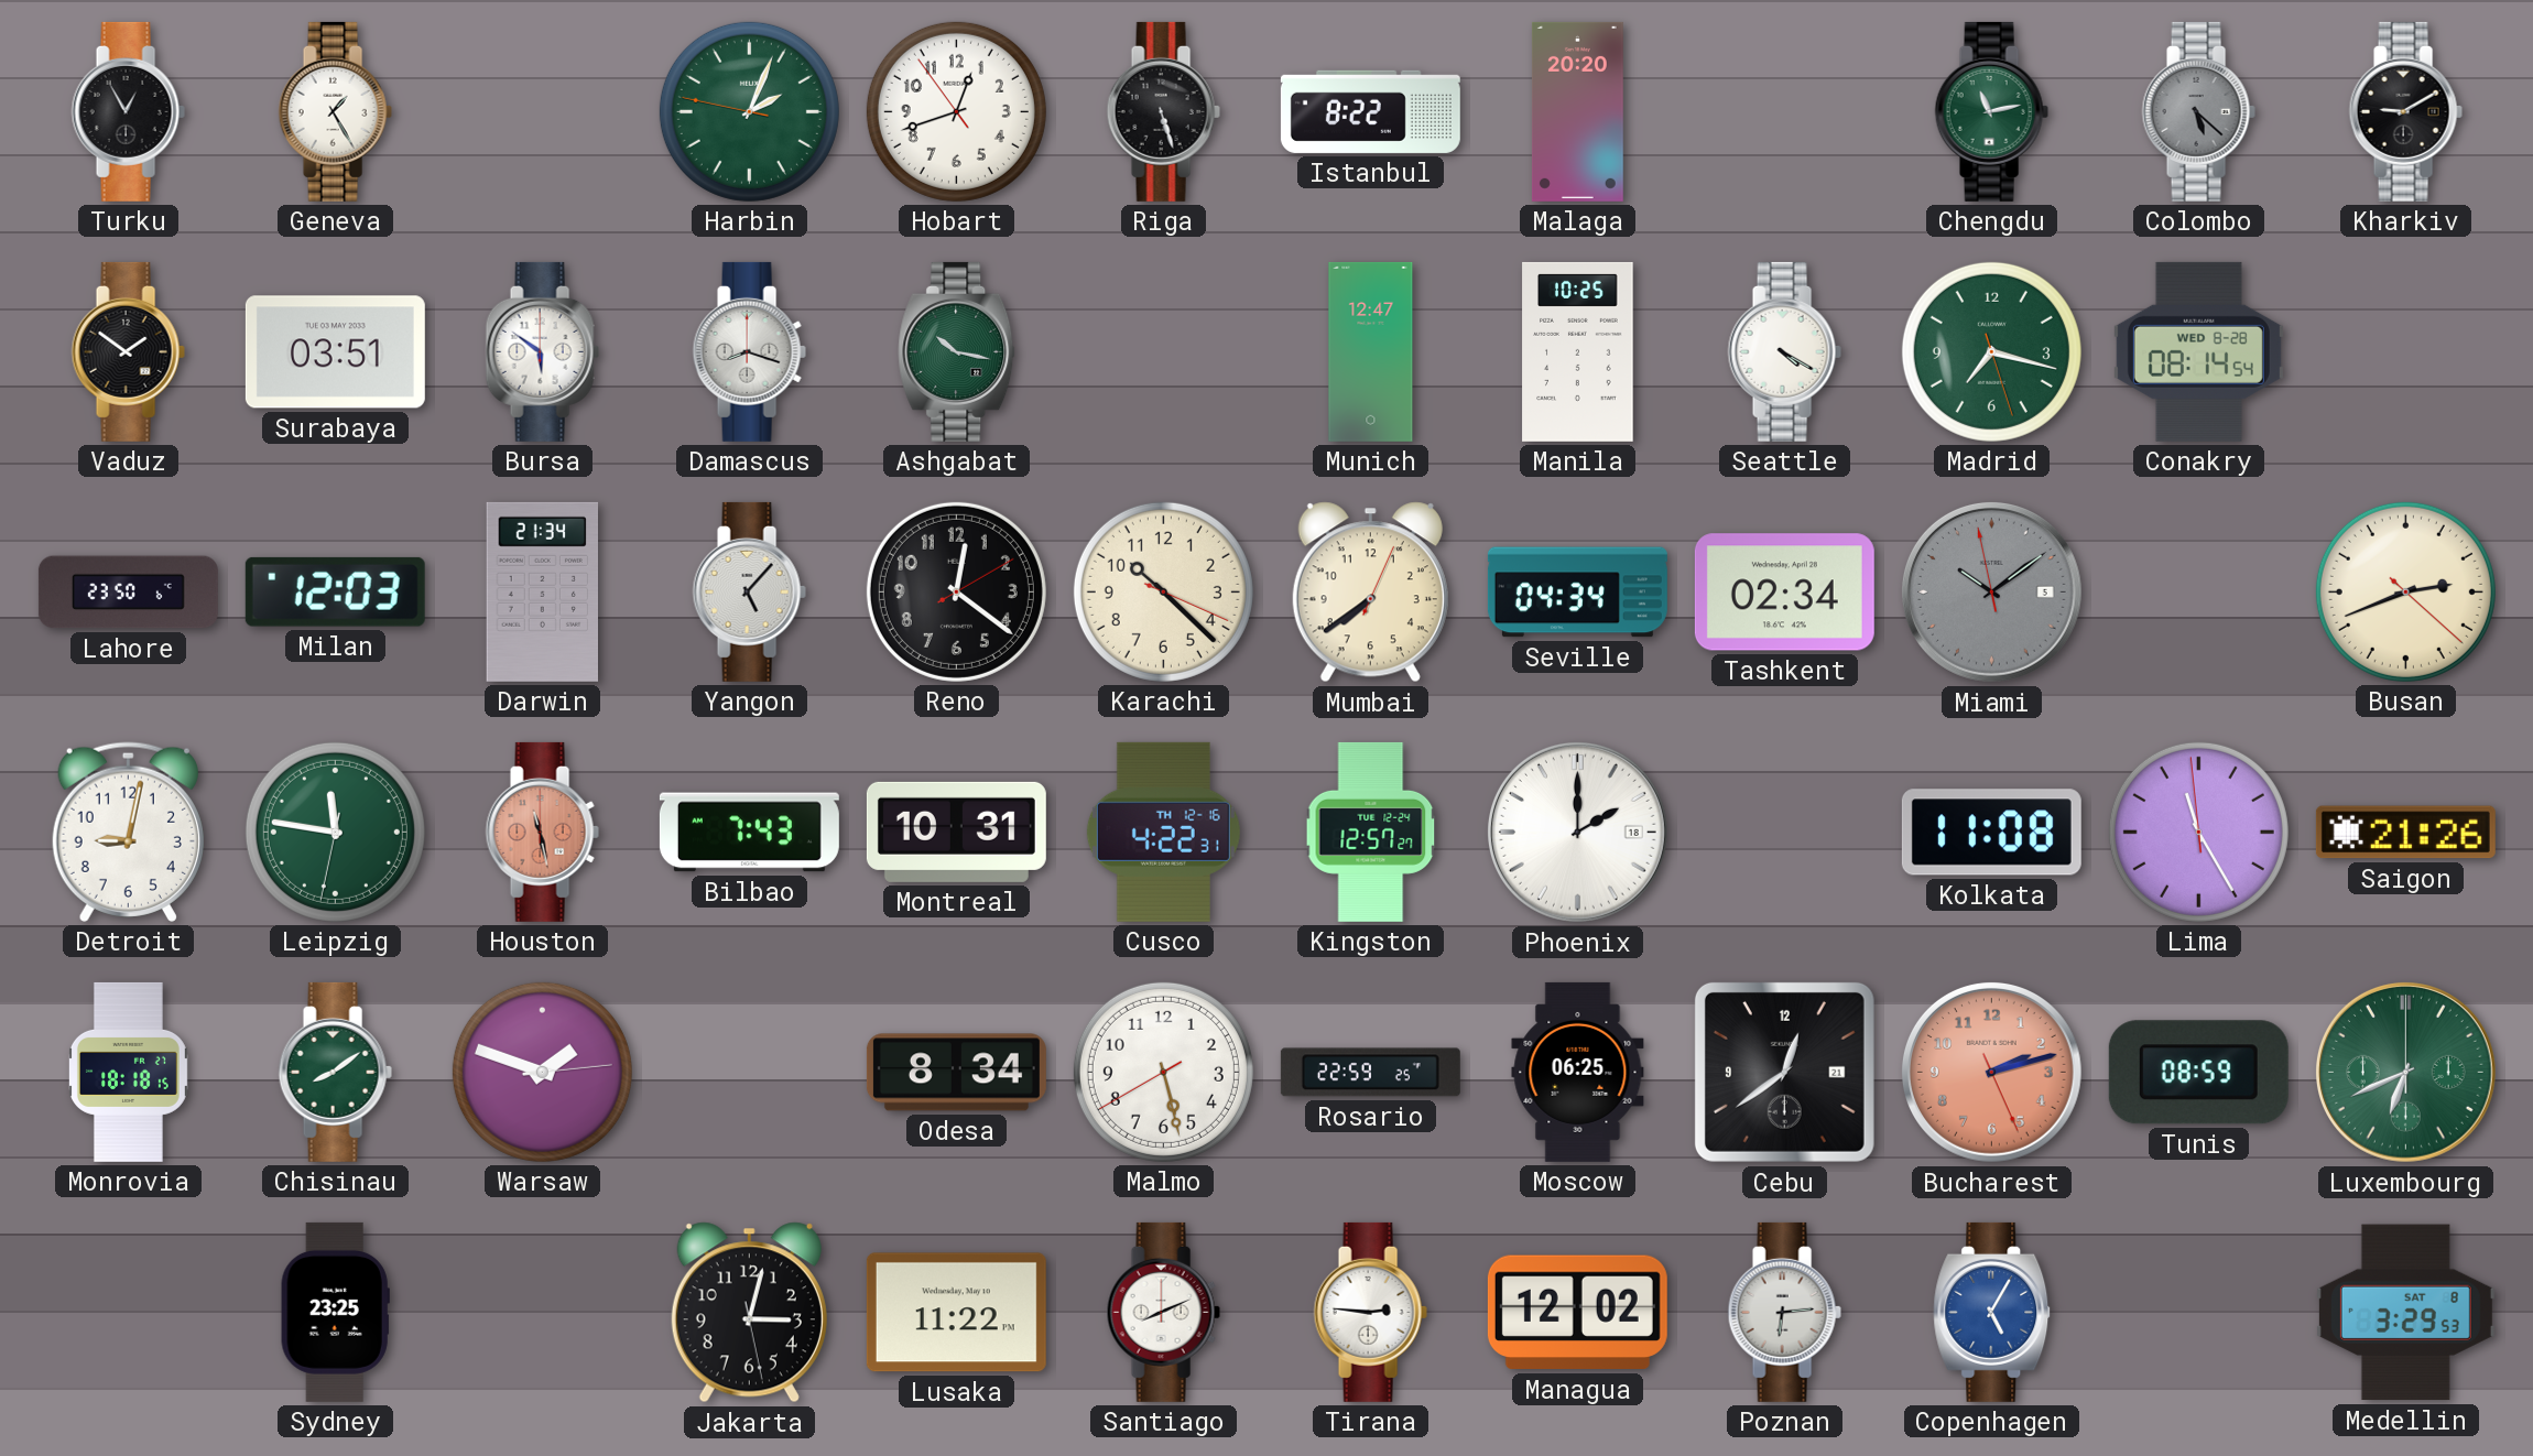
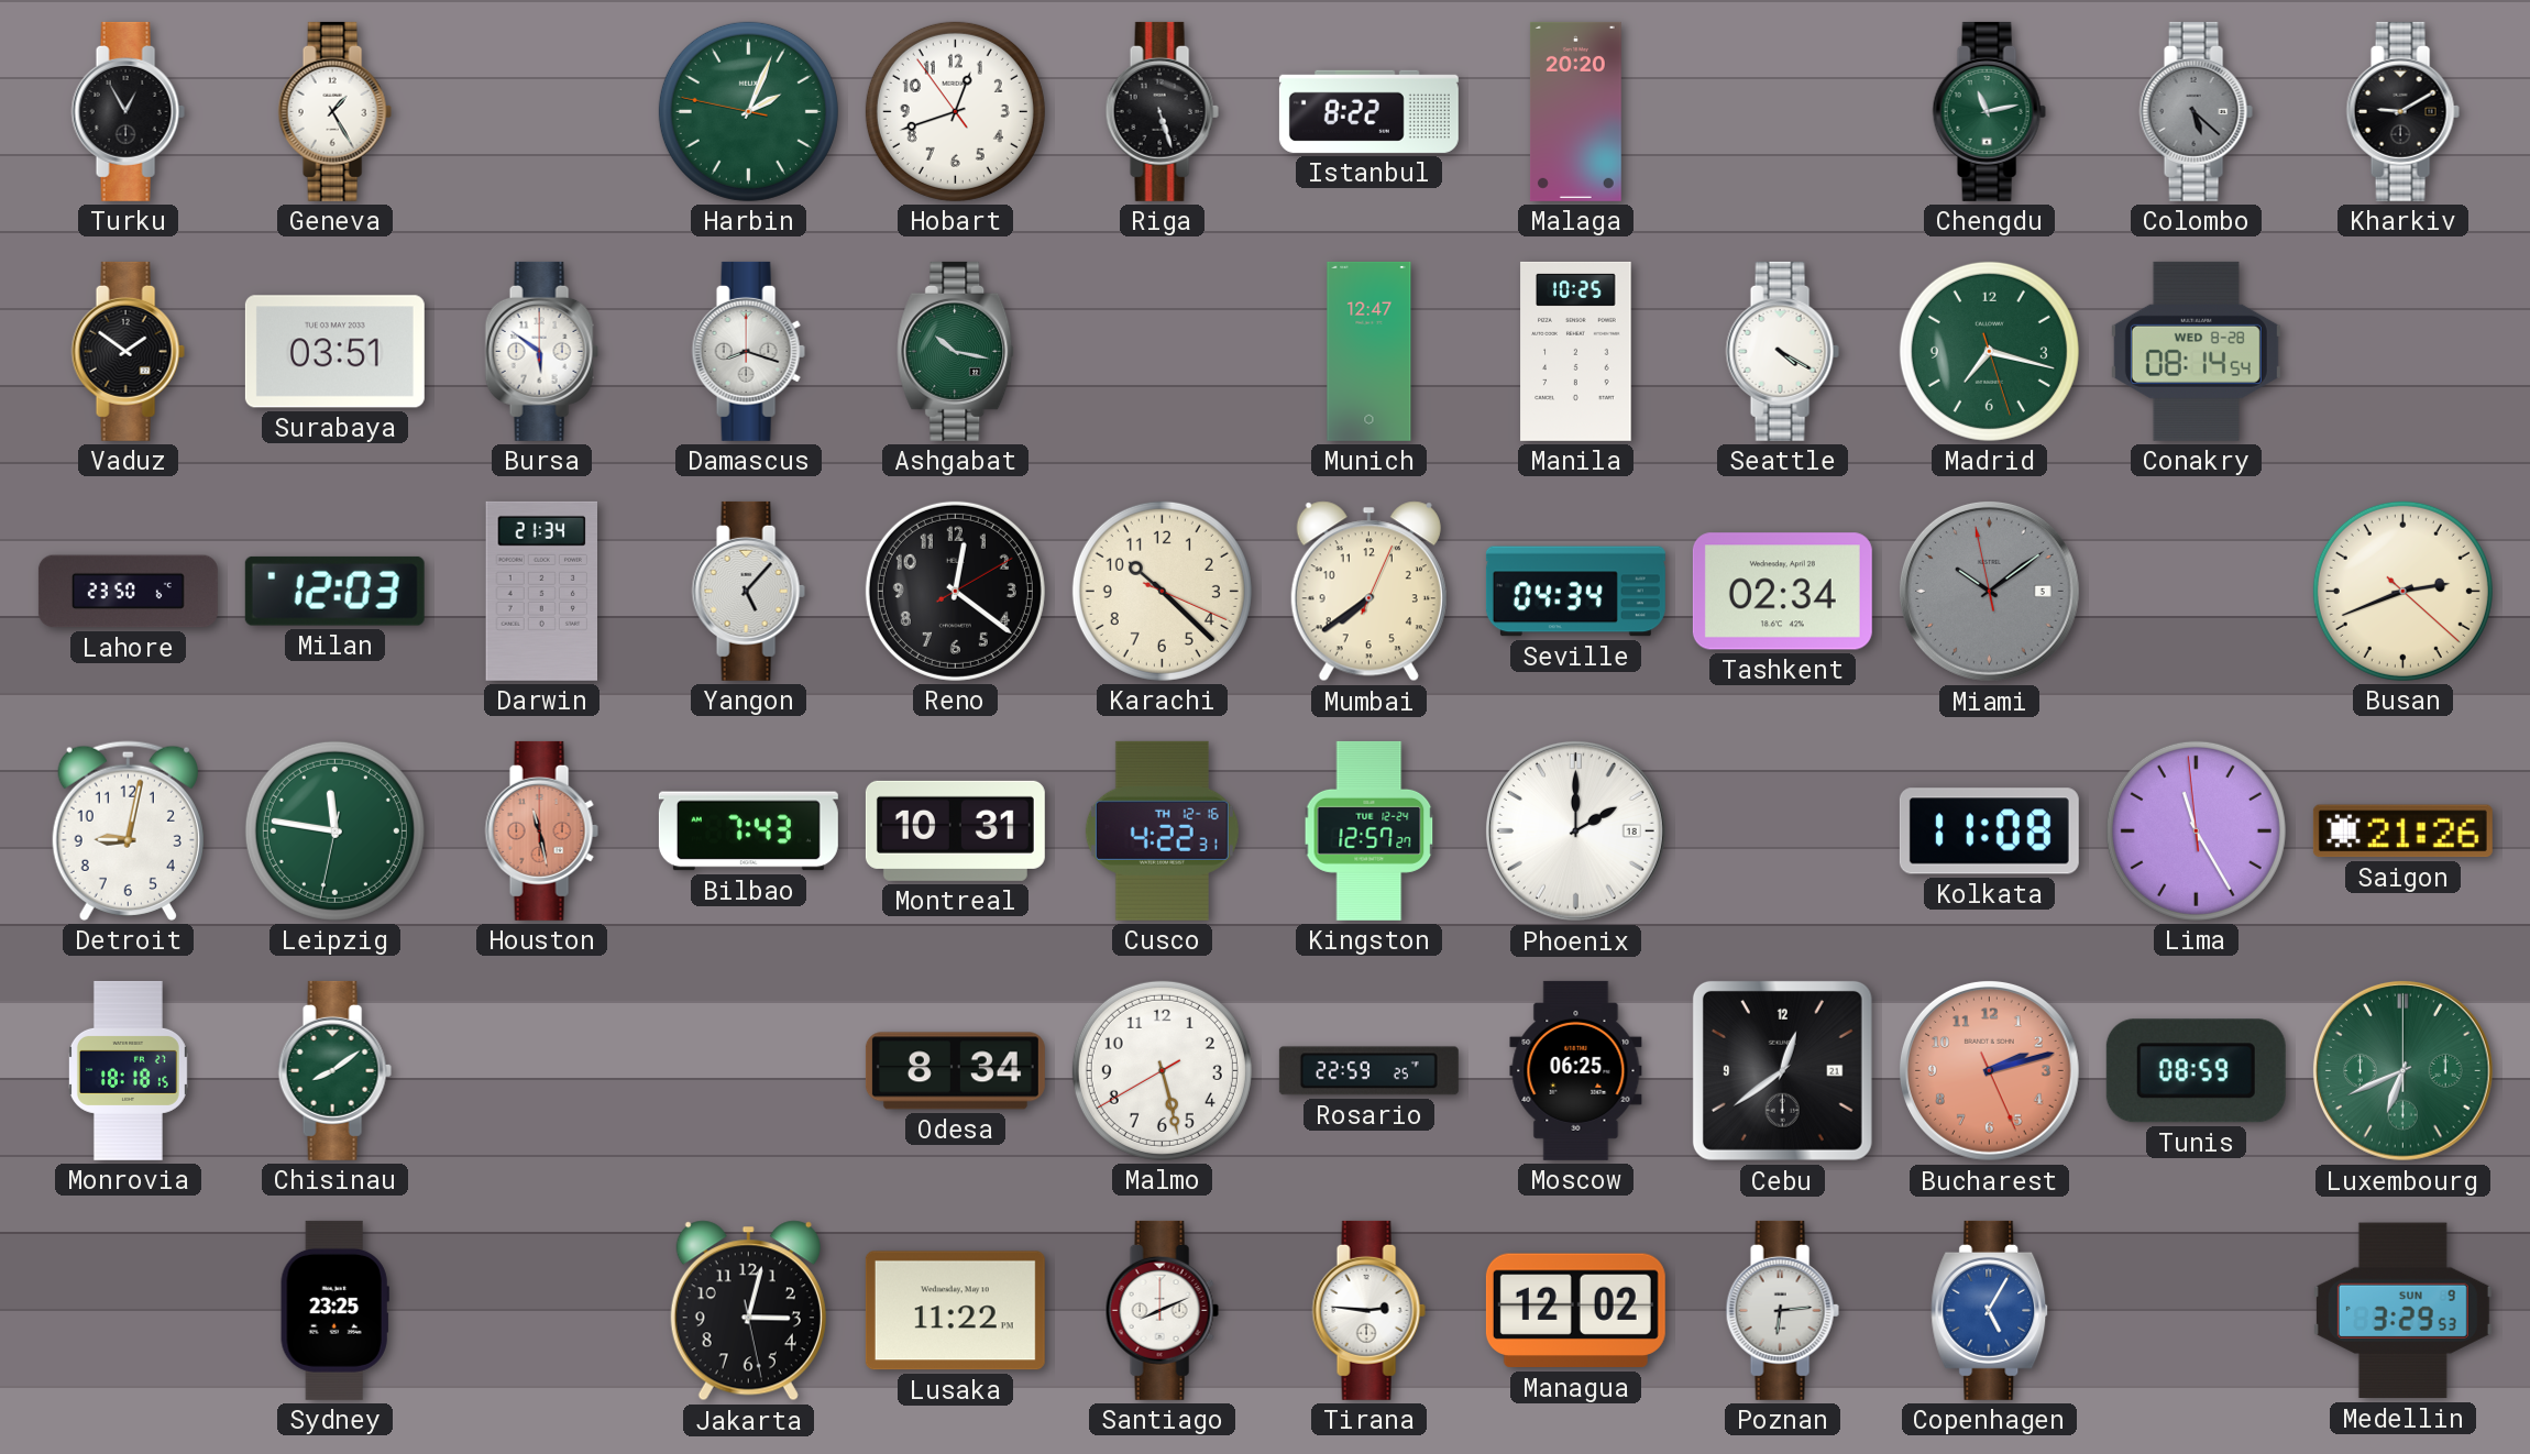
Warsaw: 1:48 -> none (542, 1072)
Medellin date: SAT 8 -> SUN 9 (2402, 1311)
